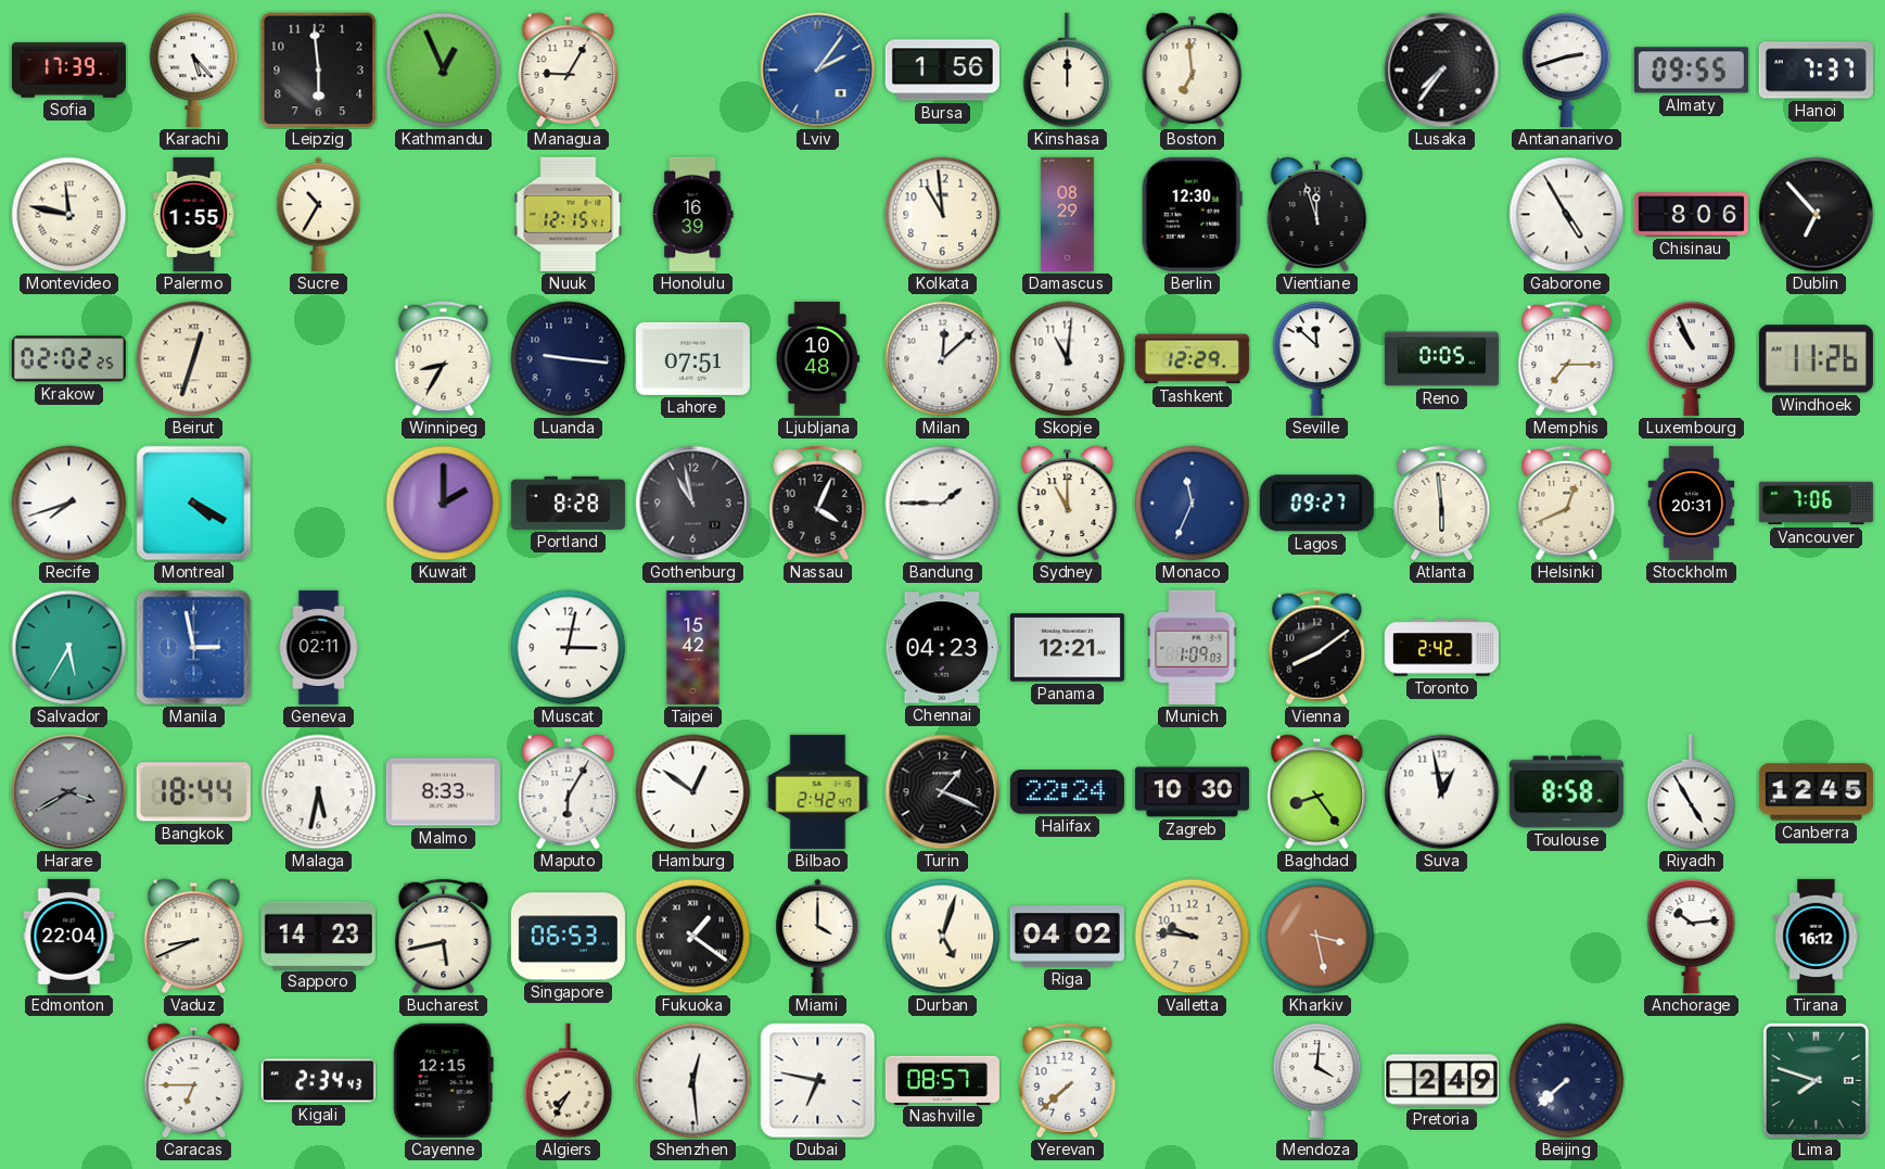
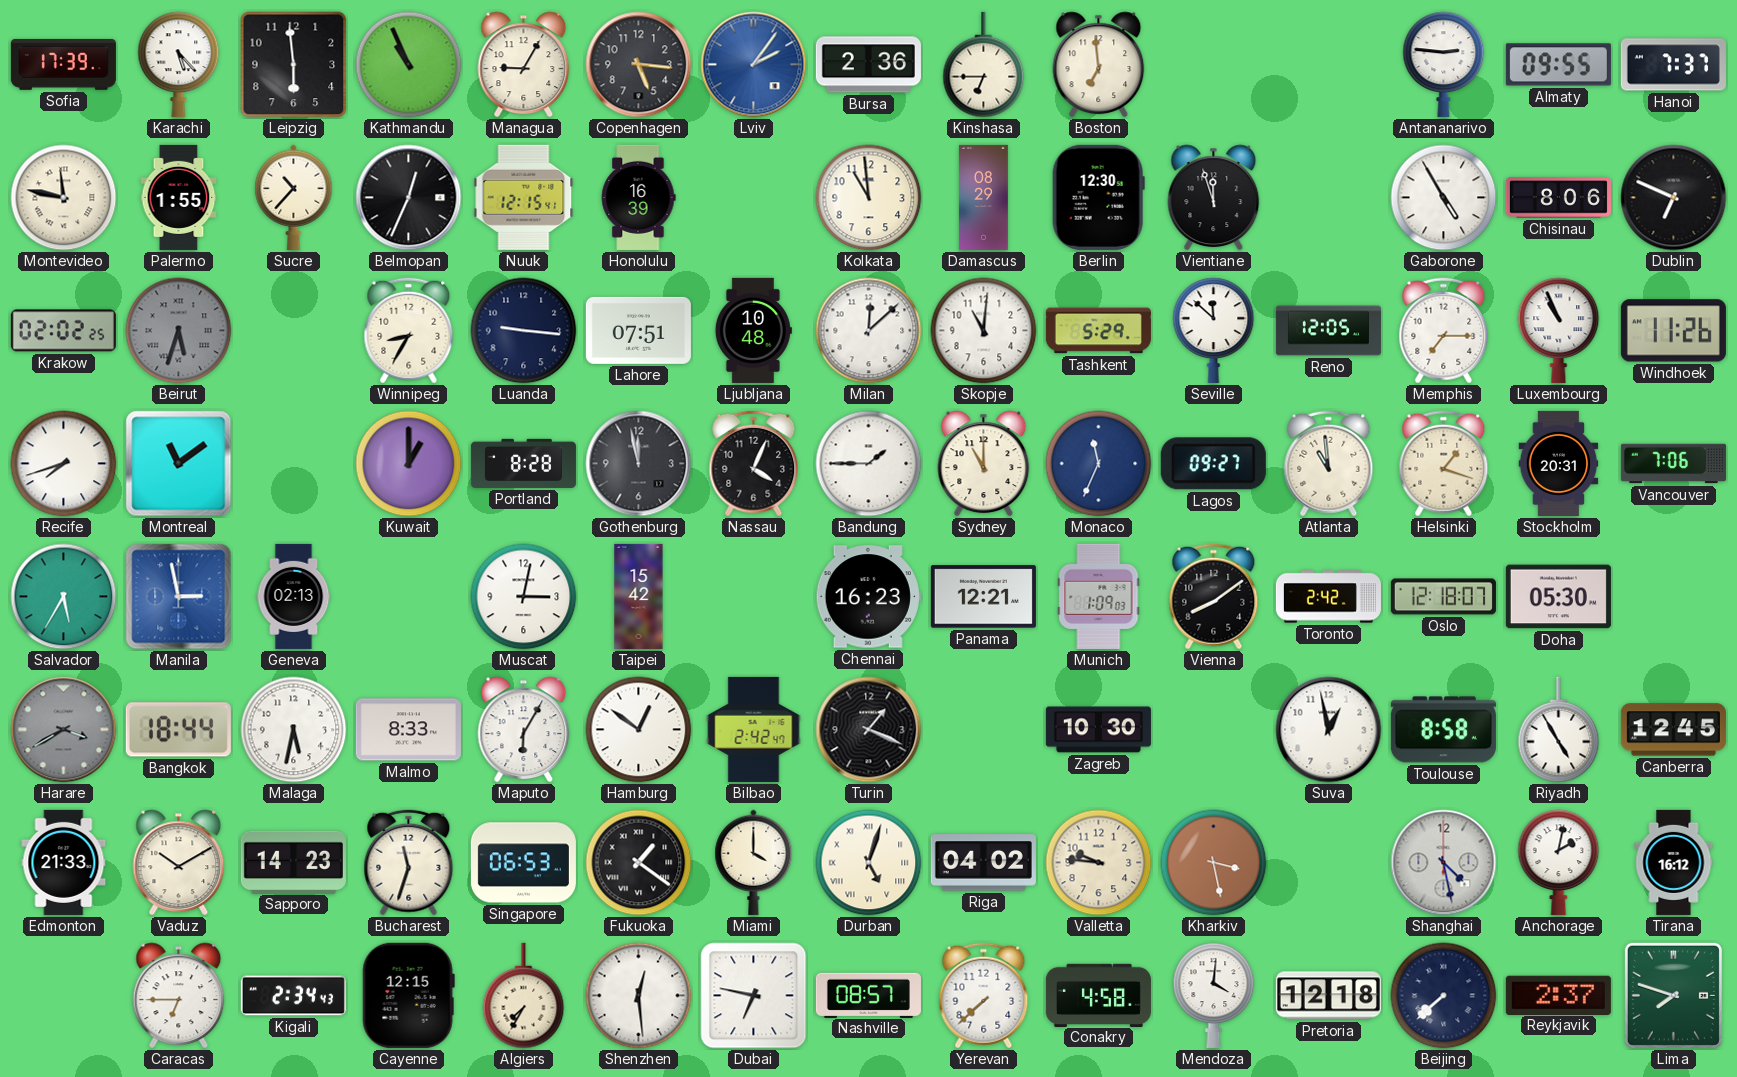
Kathmandu: 12:56 -> 10:56 (409, 65)
Copenhagen: none -> 5:16 (639, 65)
Bursa: 1:56 -> 2:36 (868, 65)
Kinshasa: 12:00 -> 6:45 (984, 65)
Lusaka: 7:36 -> none (1442, 71)
Antananarivo: 2:42 -> 2:46 (1444, 64)
Sucre: 10:35 -> 10:37 (294, 197)
Belmopan: none -> 12:34 (409, 198)
Dublin: 6:53 -> 6:49 (1674, 198)
Beirut: 12:33 -> 5:33 (179, 331)
Beirut dial: cream -> grey (179, 331)
Tashkent: 12:29 -> 5:29 (1098, 331)
Reno: 0:05 -> 12:05 (1328, 331)
Montreal: 4:20 -> 11:09 (179, 464)
Kuwait: 2:00 -> 1:00 (409, 464)
Gothenburg: 10:58 -> 11:58 (639, 464)
Atlanta: 5:59 -> 10:59 (1329, 464)
Helsinki: 12:41 -> 1:18 (1444, 464)
Geneva: 02:11 -> 02:13 (294, 596)
Chennai: 04:23 -> 16:23 (868, 597)
Oslo: none -> 12:18 (1443, 597)
Doha: none -> 05:30 (1558, 597)
Halifax: 22:24 -> none (1067, 792)
Baghdad: 8:24 -> none (1317, 792)
Edmonton: 22:04 -> 21:33 (64, 862)
Vaduz: 8:41 -> 10:10 (179, 863)
Bucharest: 5:43 -> 11:33 (409, 863)
Shanghai: none -> 4:28 (1444, 863)
Anchorage: 10:14 -> 2:02 (1559, 862)
Conakry: none -> 4:58 (1098, 995)
Pretoria: 2:49 -> 12:18 (1328, 996)
Reykjavik: none -> 2:37 (1558, 995)
